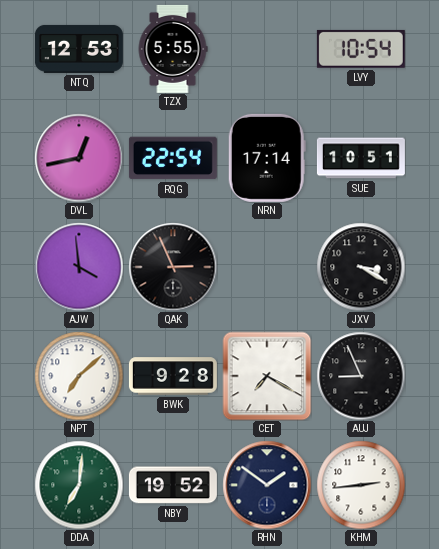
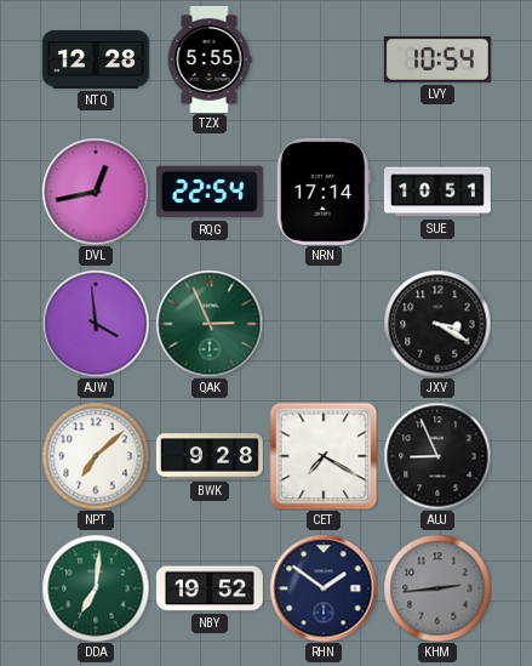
NTQ: 12:53 -> 12:28 (96, 59)
QAK dial: black -> green (210, 324)
KHM dial: white -> grey (437, 588)
